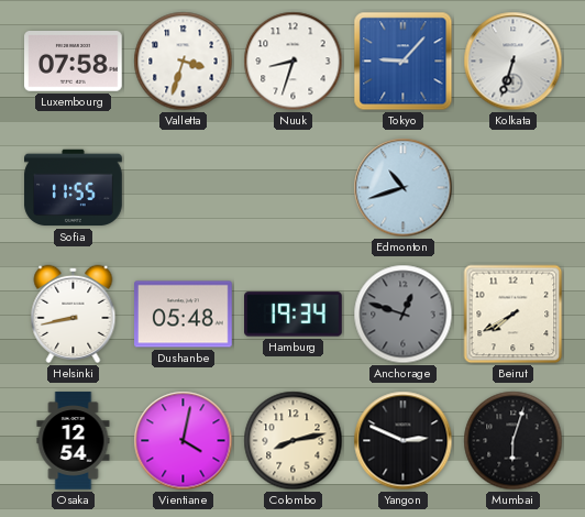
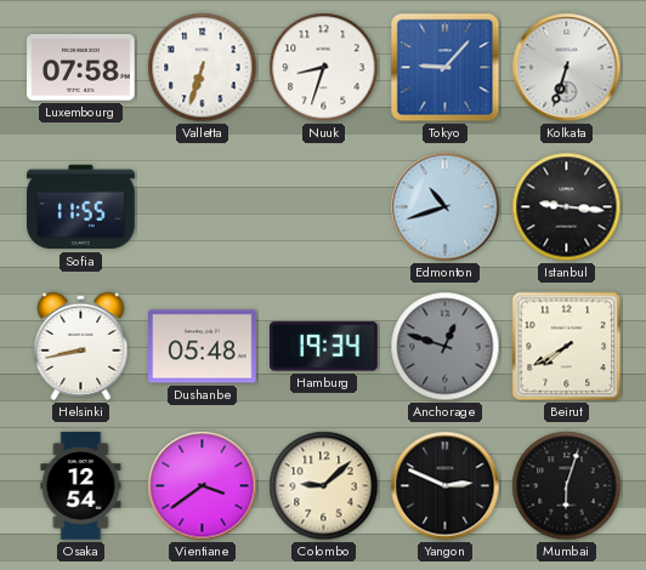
Valletta: 3:33 -> 6:33 (203, 68)
Istanbul: none -> 9:16 (567, 207)
Vientiane: 4:02 -> 3:39 (203, 486)
Colombo: 8:13 -> 9:08 (324, 486)
